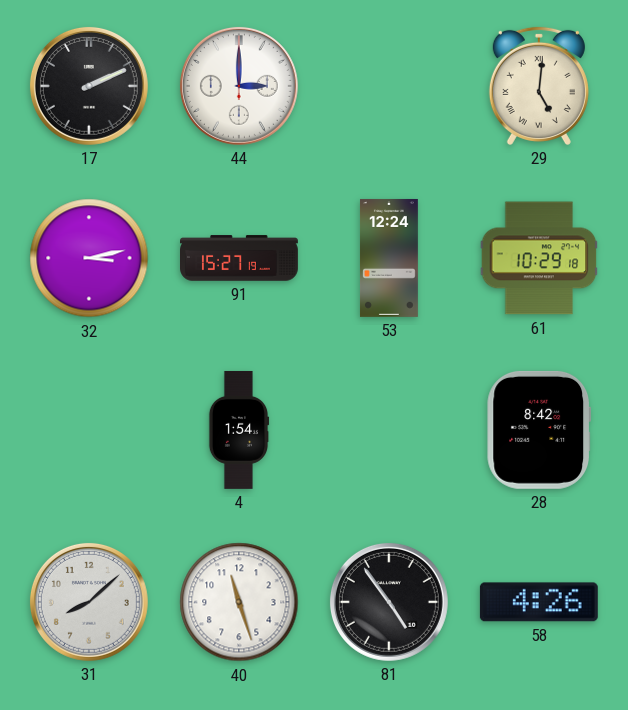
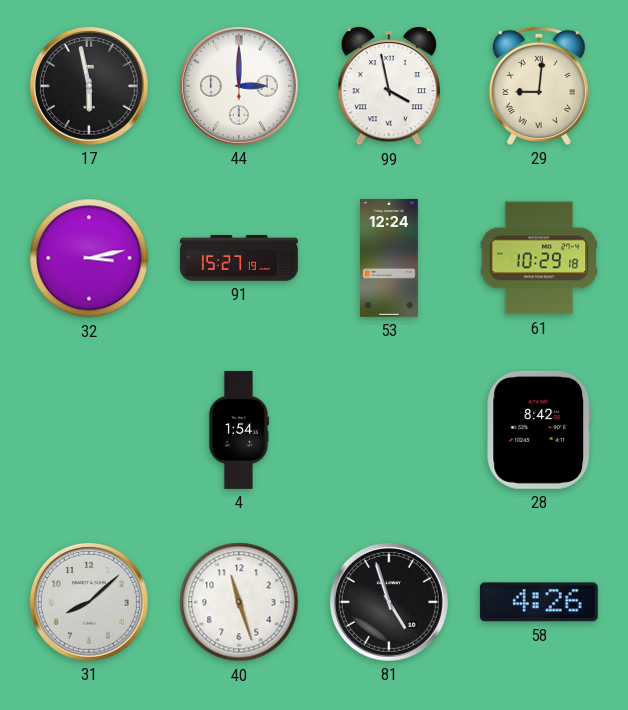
17: 2:11 -> 5:58 (89, 86)
99: none -> 3:58 (389, 86)
29: 5:01 -> 9:01 (539, 86)
81: 4:54 -> 4:57 (389, 602)
